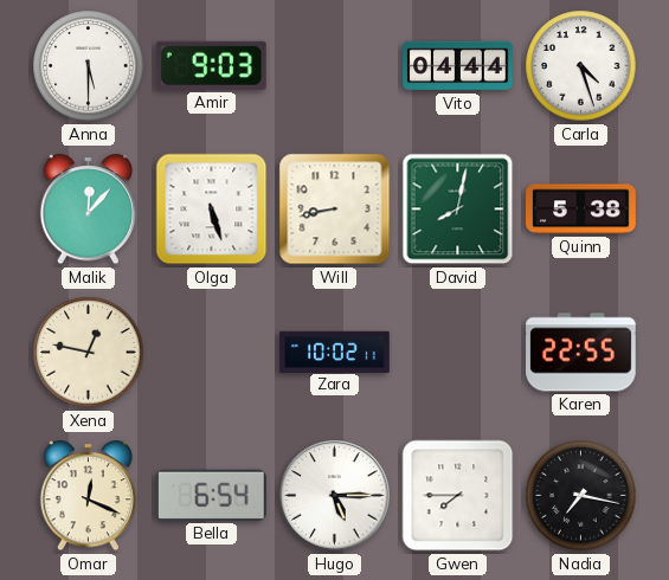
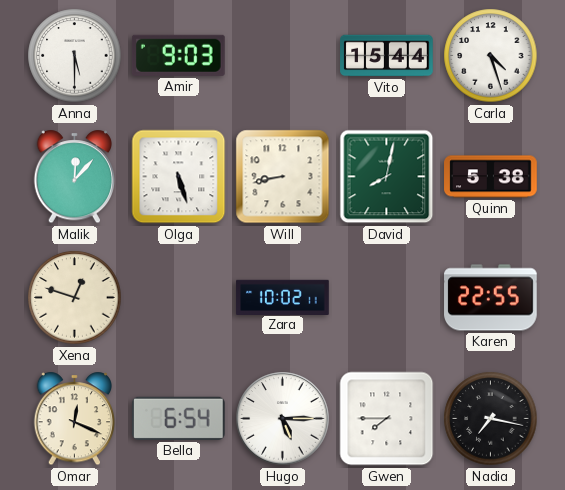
Vito: 04:44 -> 15:44 (387, 56)
Xena: 12:47 -> 12:48 (75, 298)
